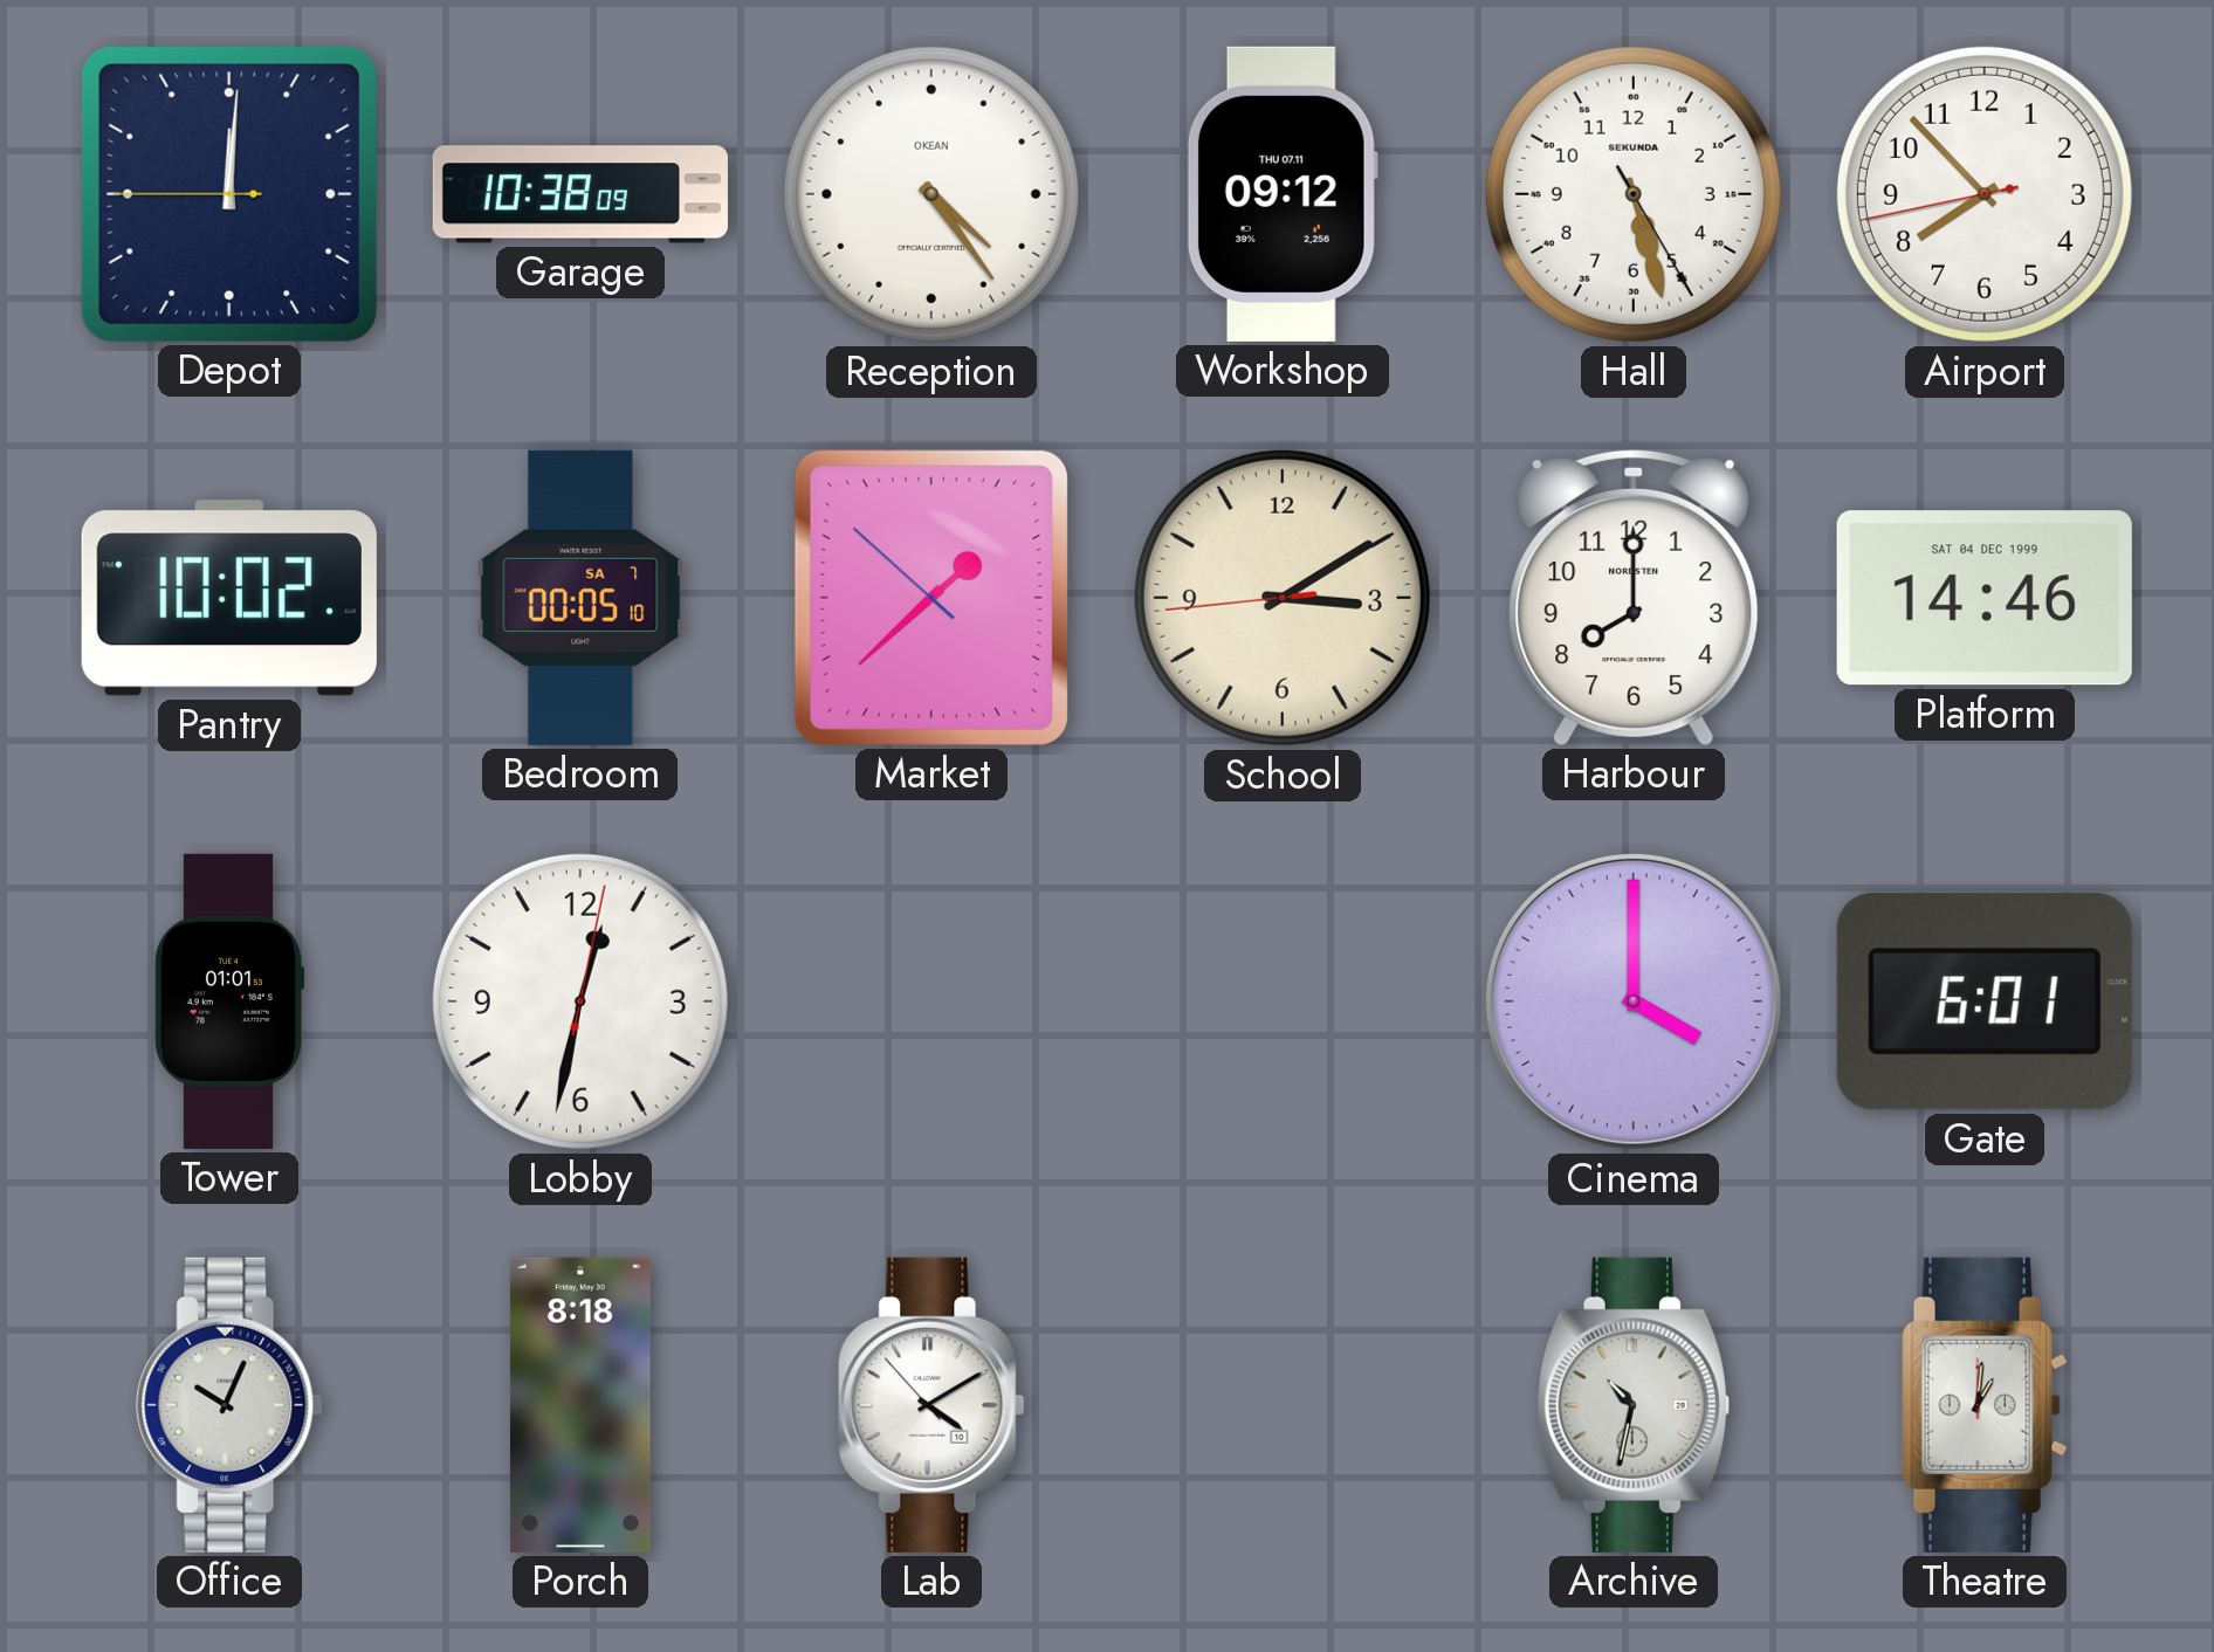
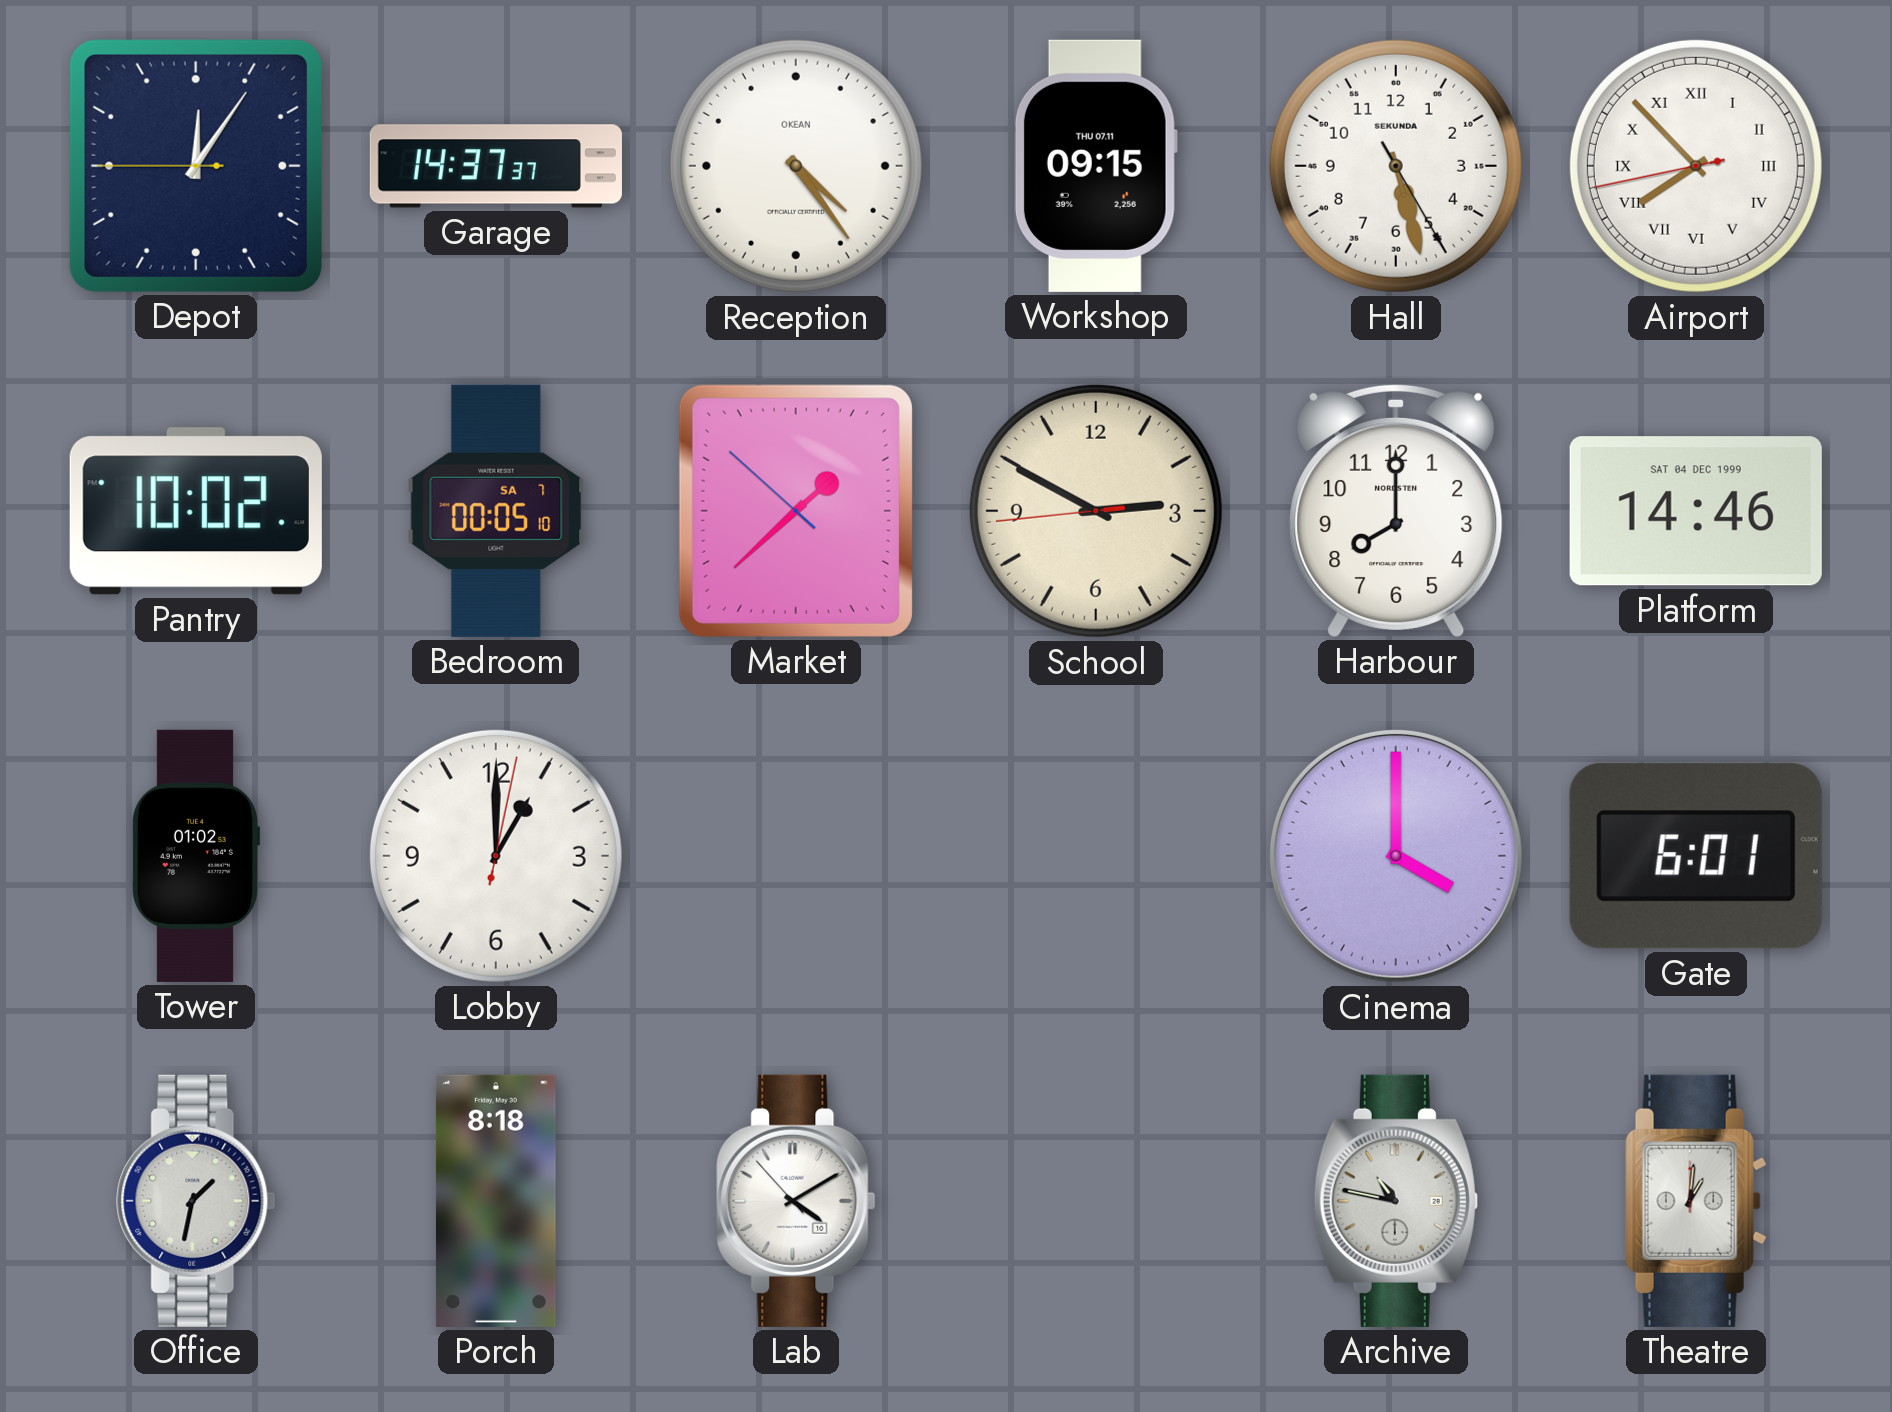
Depot: 12:00 -> 12:05 (196, 166)
Garage: 10:38 -> 14:37 (496, 166)
Workshop: 09:12 -> 09:15 (1096, 166)
Airport numerals: Arabic -> Roman (1696, 166)
School: 3:09 -> 2:49 (1096, 511)
Tower: 01:01 -> 01:02 (196, 856)
Lobby: 12:32 -> 1:00 (496, 856)
Office: 10:04 -> 1:32 (196, 1201)
Archive: 10:32 -> 10:47 (1396, 1201)
